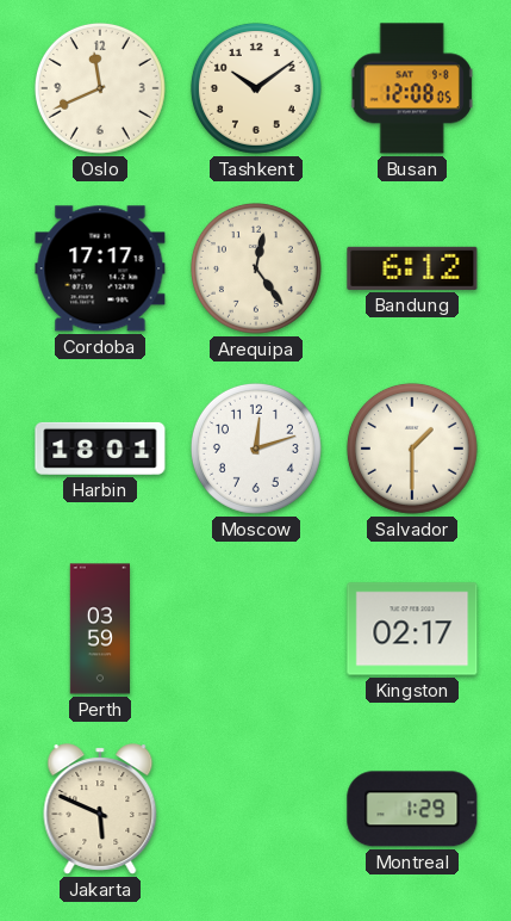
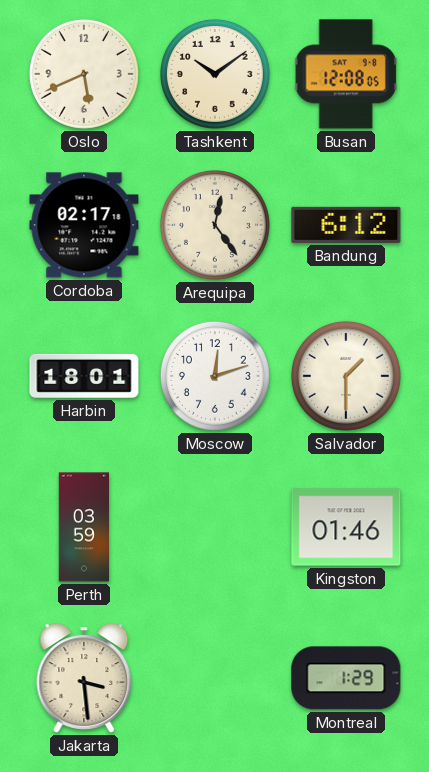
Oslo: 11:41 -> 5:41 (84, 74)
Cordoba: 17:17 -> 02:17 (84, 225)
Kingston: 02:17 -> 01:46 (346, 527)
Jakarta: 5:49 -> 3:29 (84, 678)
